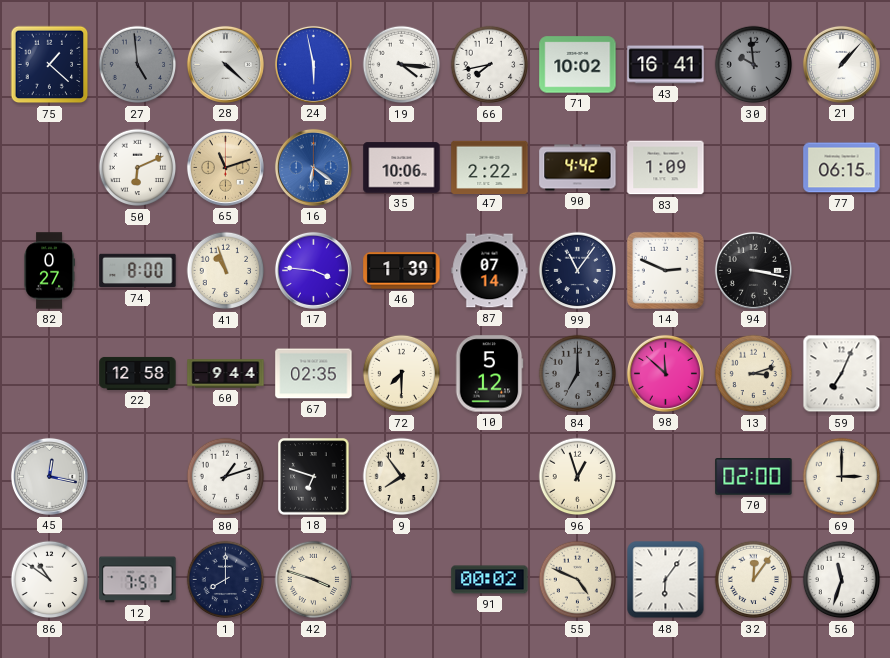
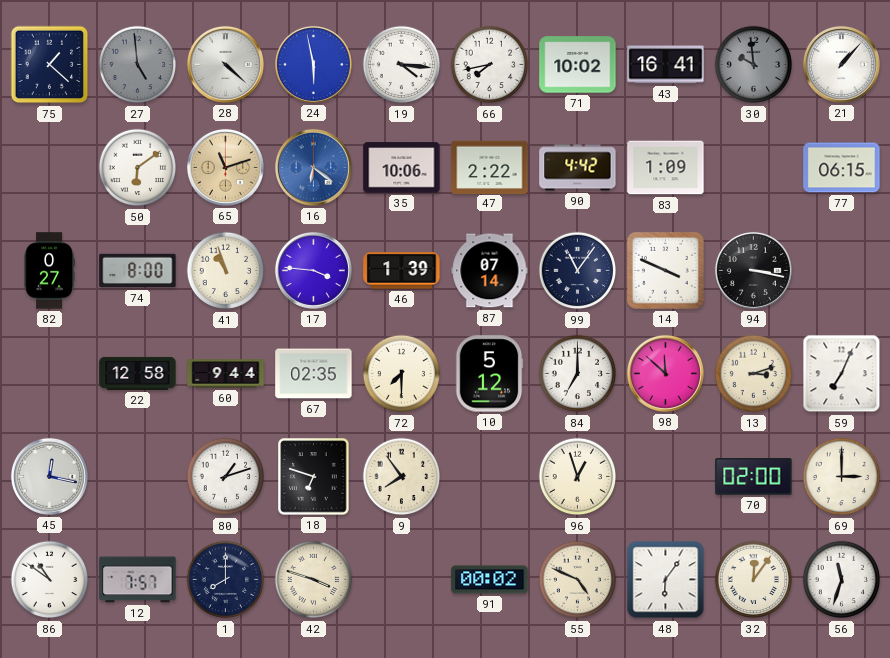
50: 6:11 -> 6:09 (138, 168)
14: 2:49 -> 3:49 (665, 270)
84 dial: grey -> white (578, 374)
